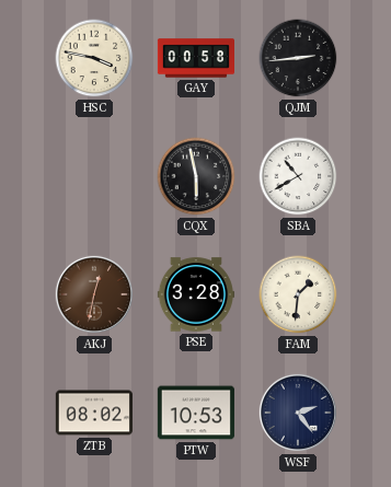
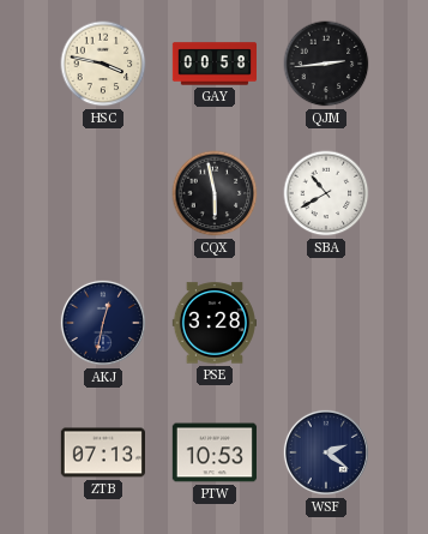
AKJ dial: brown -> navy (103, 323)
FAM: 1:31 -> none (298, 294)
ZTB: 08:02 -> 07:13 (102, 452)
WSF: 2:24 -> 2:21 (326, 452)
